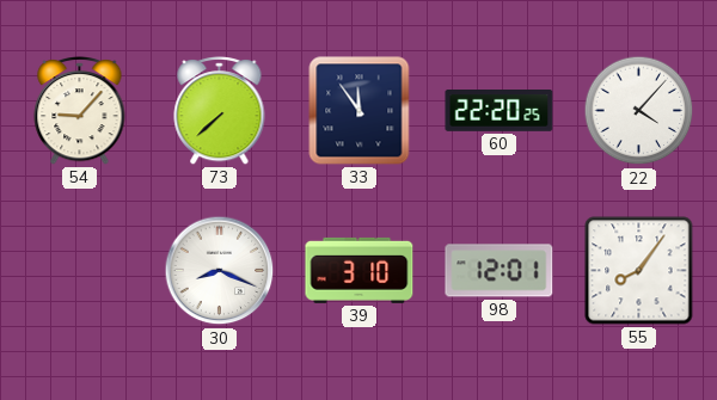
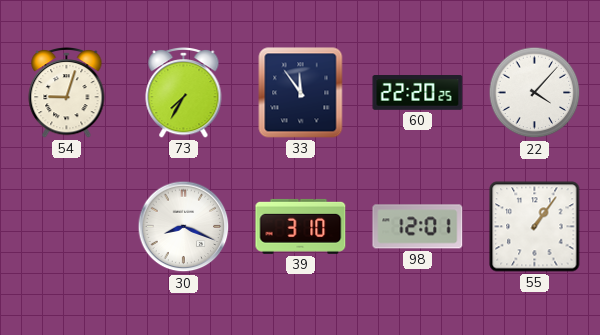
54: 9:07 -> 9:03 (67, 93)
73: 7:38 -> 7:35 (184, 93)
55: 8:06 -> 1:06 (535, 227)
